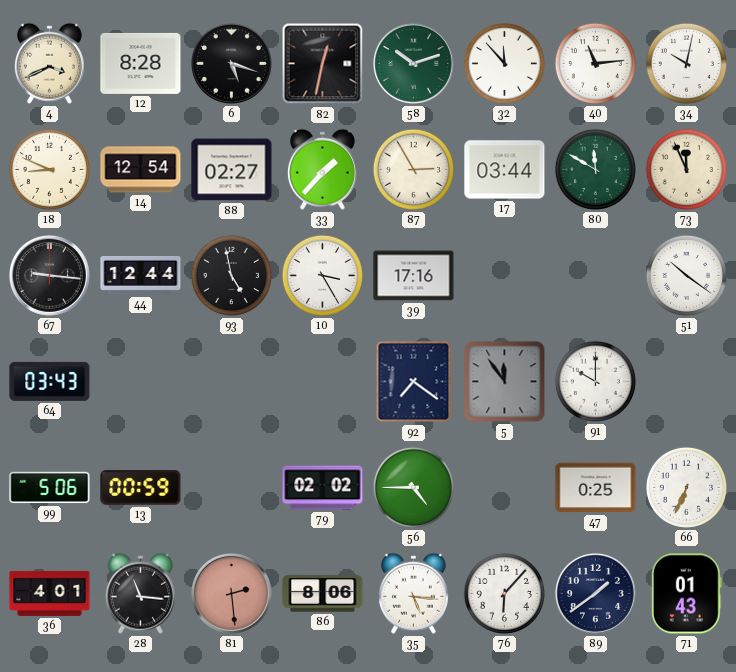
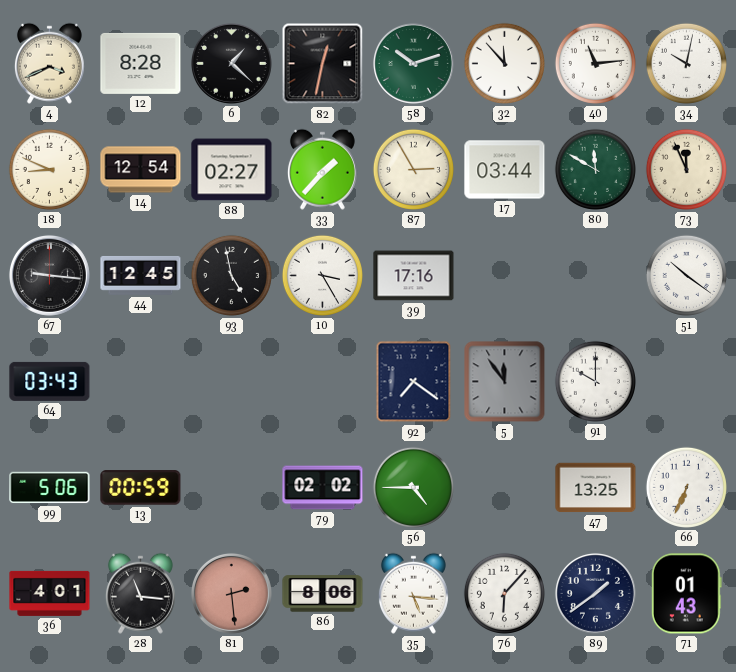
6: 5:18 -> 1:22 (231, 63)
44: 12:44 -> 12:45 (141, 275)
47: 0:25 -> 13:25 (596, 488)
